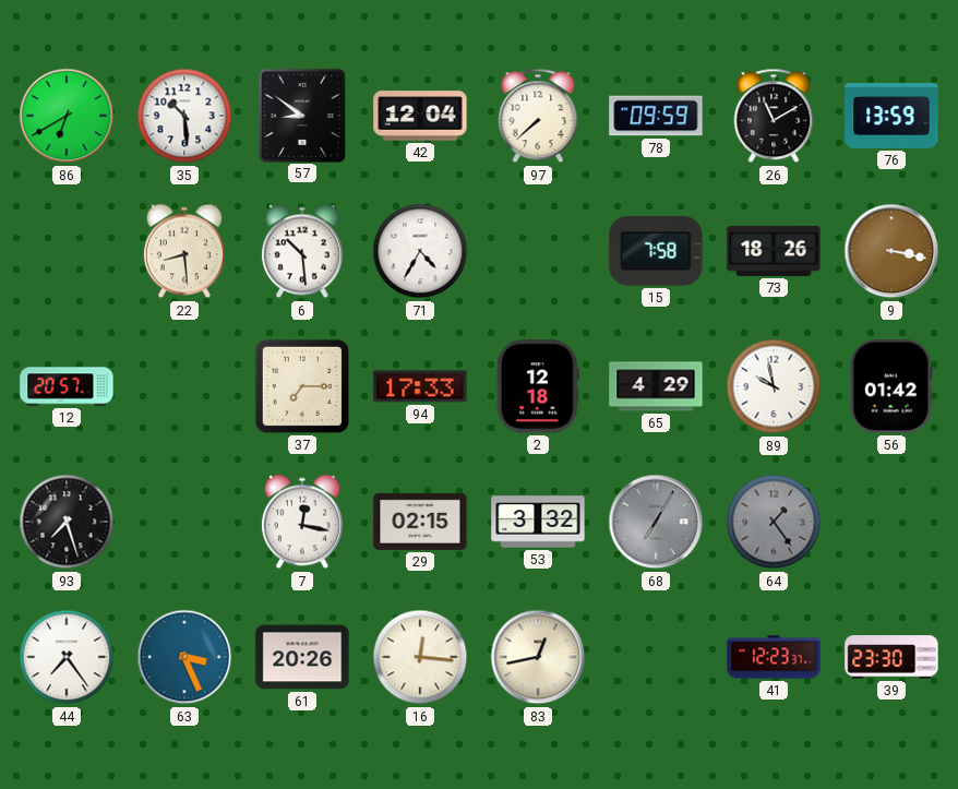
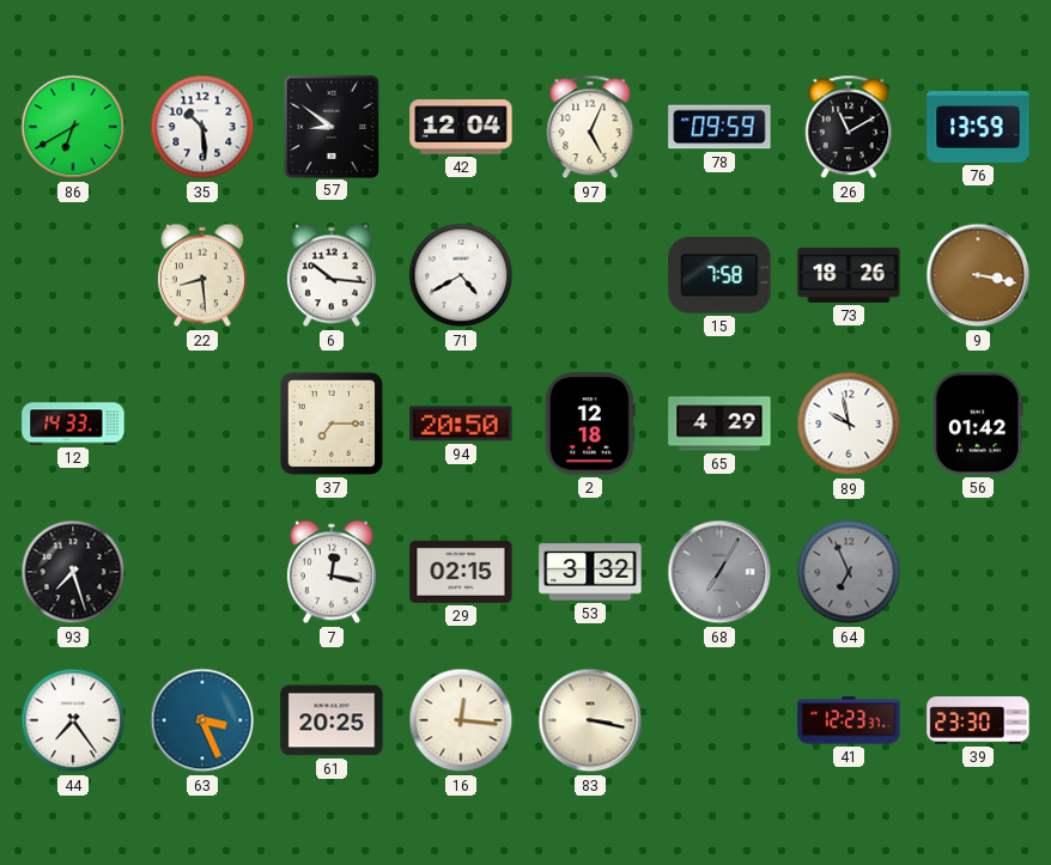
97: 7:38 -> 5:04 (590, 127)
6: 10:29 -> 10:16 (332, 275)
71: 4:35 -> 4:40 (461, 275)
12: 20:57 -> 14:33 (73, 424)
94: 17:33 -> 20:50 (461, 424)
64: 1:24 -> 6:56 (849, 572)
61: 20:26 -> 20:25 (332, 720)
83: 12:43 -> 3:17 (590, 720)
